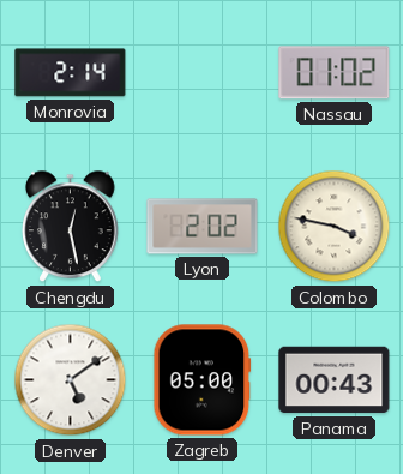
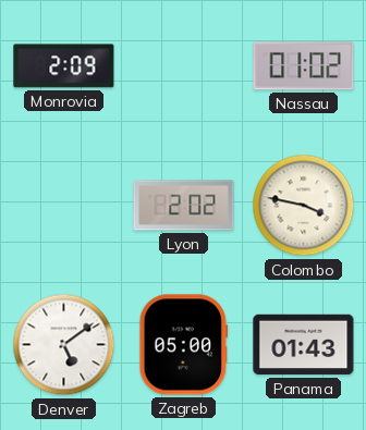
Monrovia: 2:14 -> 2:09 (64, 66)
Chengdu: 12:28 -> none (71, 227)
Panama: 00:43 -> 01:43 (304, 345)
